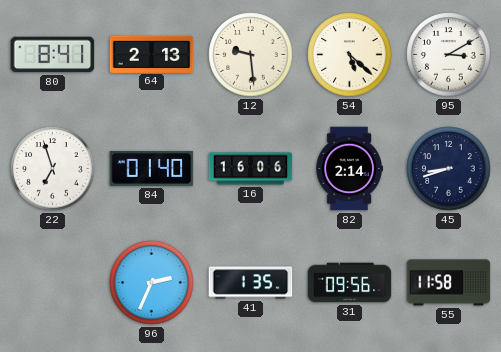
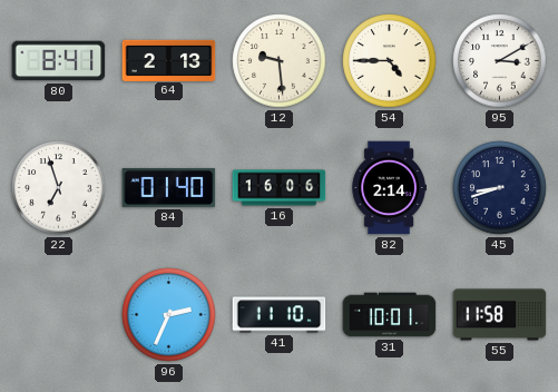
54: 5:22 -> 4:45 (390, 61)
41: 1:35 -> 11:10 (280, 315)
31: 09:56 -> 10:01 (390, 315)
